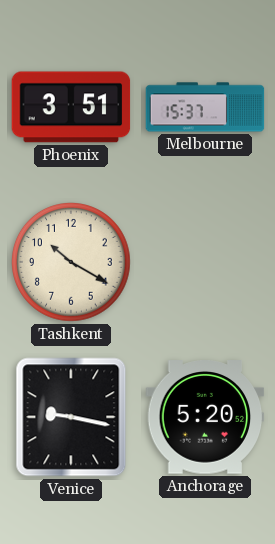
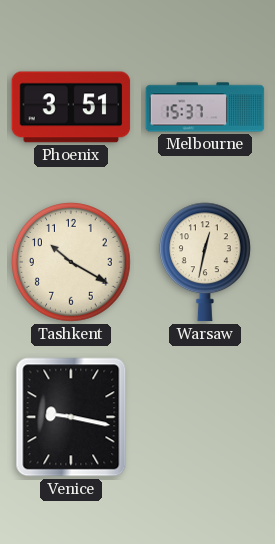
Warsaw: none -> 12:32 (205, 262)
Anchorage: 5:20 -> none (205, 417)
